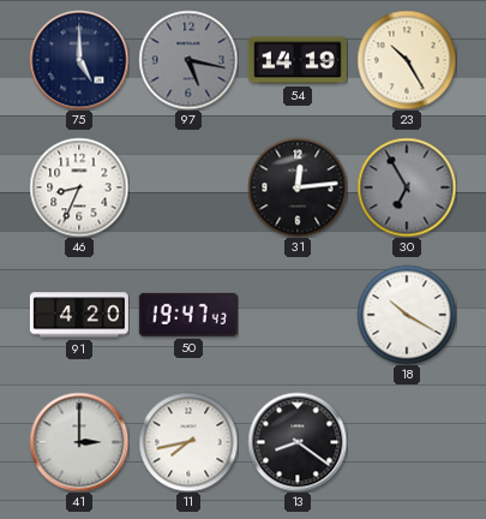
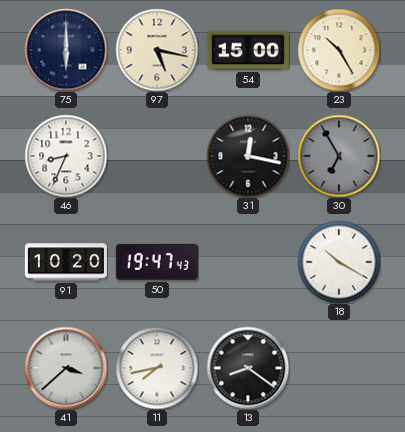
75: 5:00 -> 6:00 (66, 50)
97 dial: grey -> cream (157, 50)
54: 14:19 -> 15:00 (248, 50)
31: 12:14 -> 12:17 (248, 156)
91: 4:20 -> 10:20 (66, 262)
41: 3:00 -> 3:38 (66, 368)
